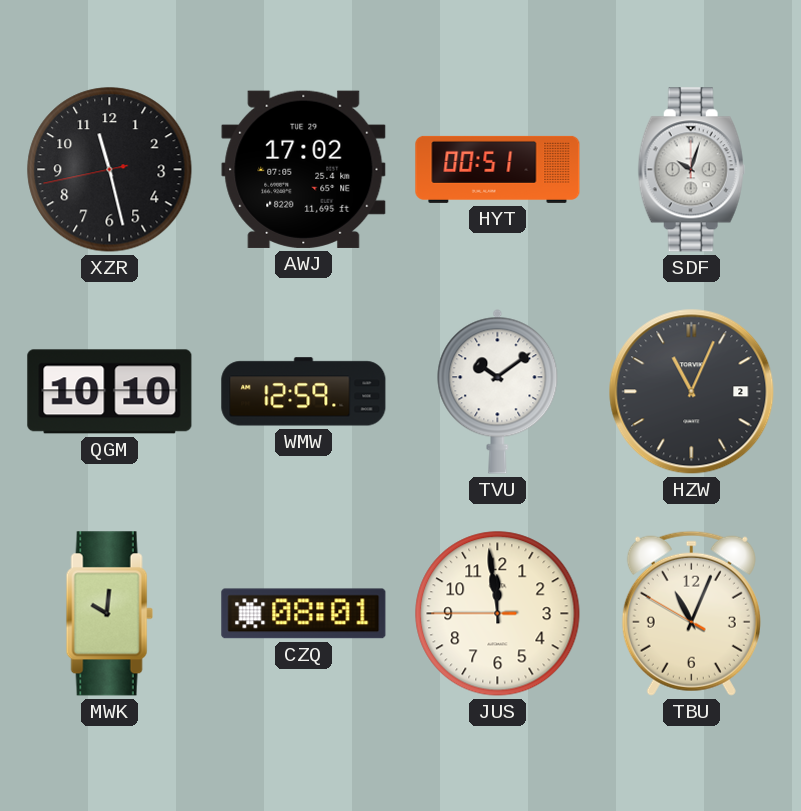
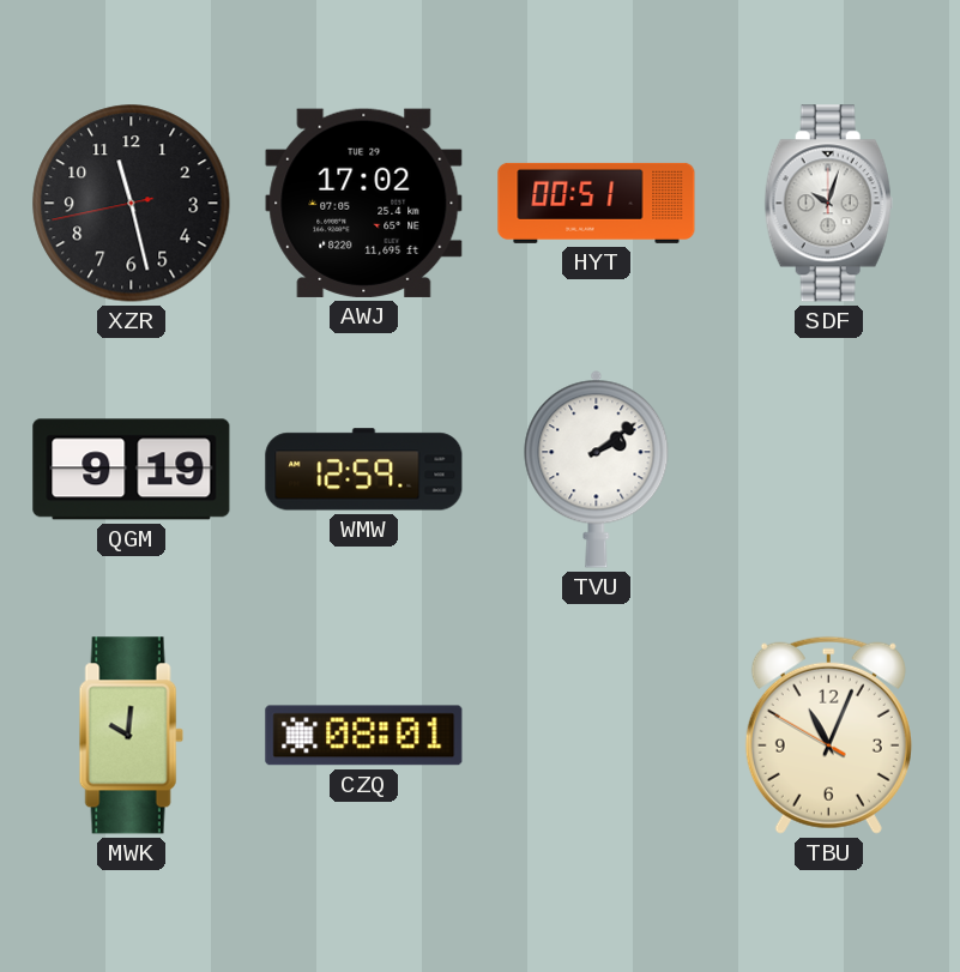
QGM: 10:10 -> 9:19 (132, 470)
TVU: 10:09 -> 2:09 (597, 469)
HZW: 11:04 -> none (692, 392)
JUS: 11:58 -> none (498, 614)
